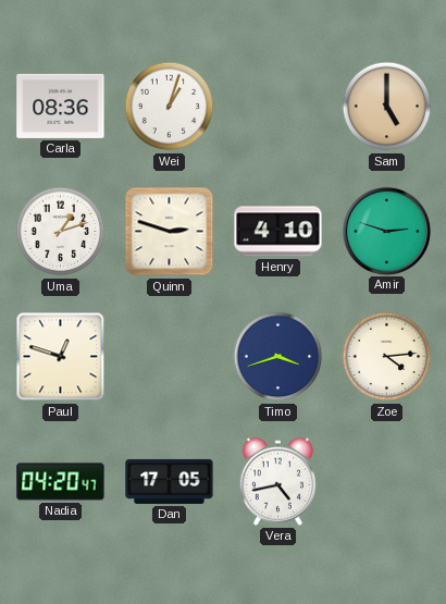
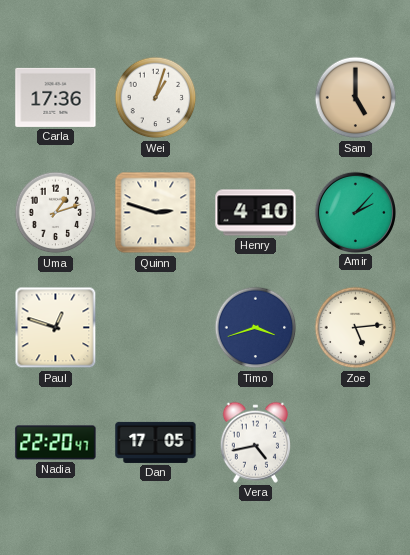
Carla: 08:36 -> 17:36 (56, 97)
Amir: 2:48 -> 2:07 (355, 212)
Zoe: 4:14 -> 5:14 (356, 328)
Nadia: 04:20 -> 22:20 (56, 443)
